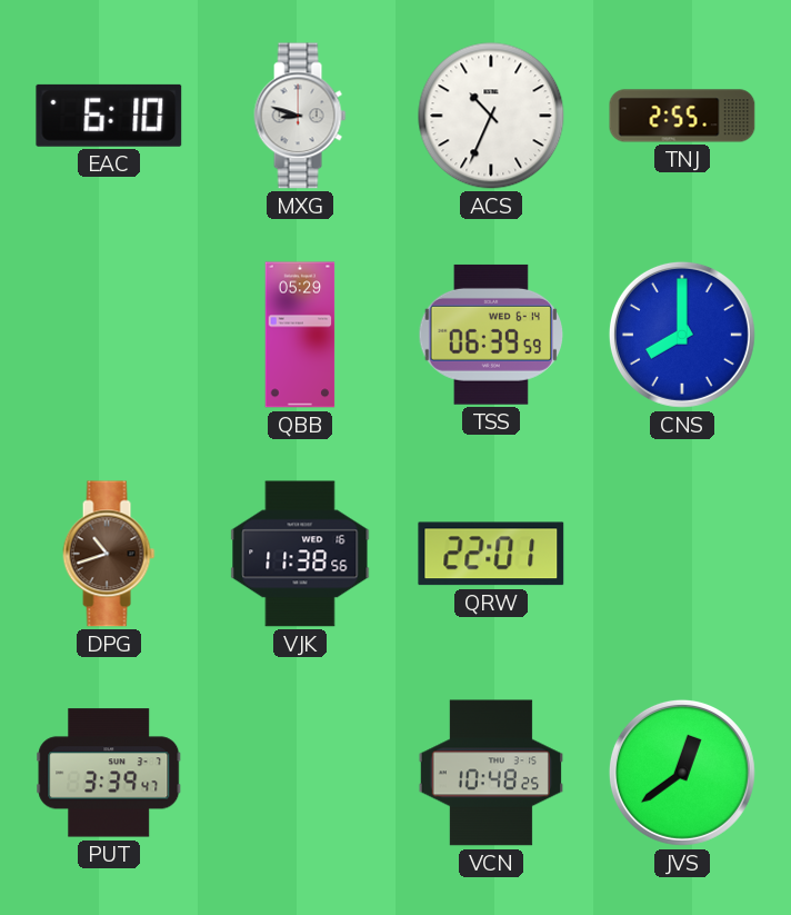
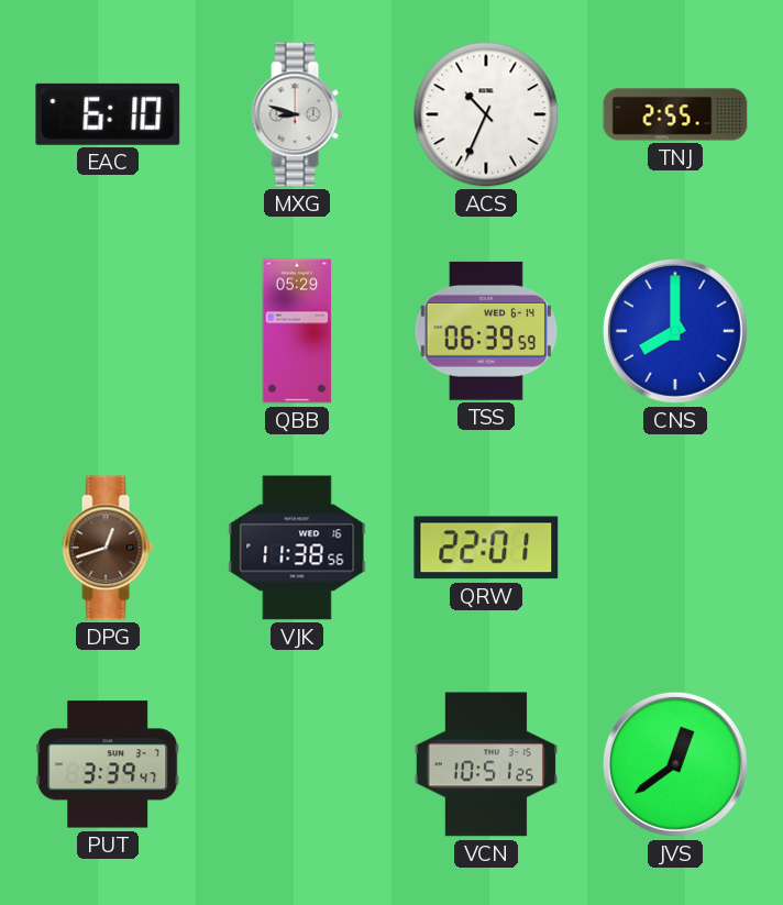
DPG: 10:42 -> 12:42 (108, 548)
VCN: 10:48 -> 10:51 (485, 764)
